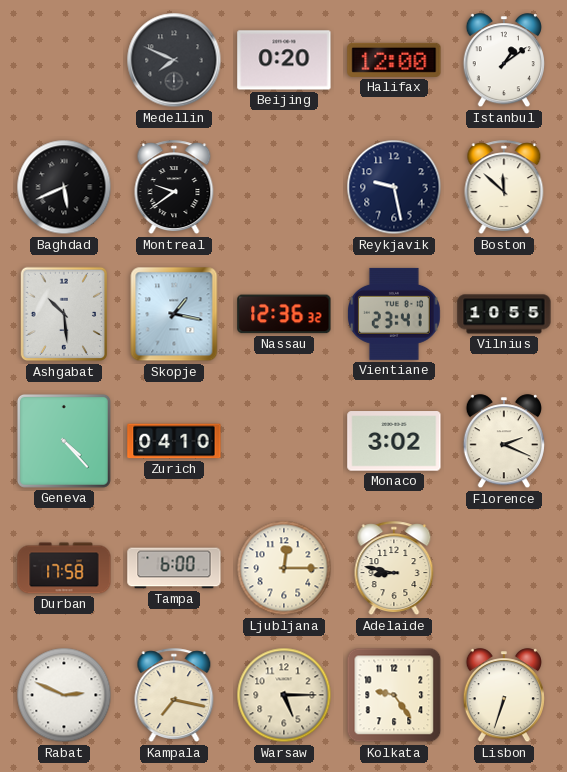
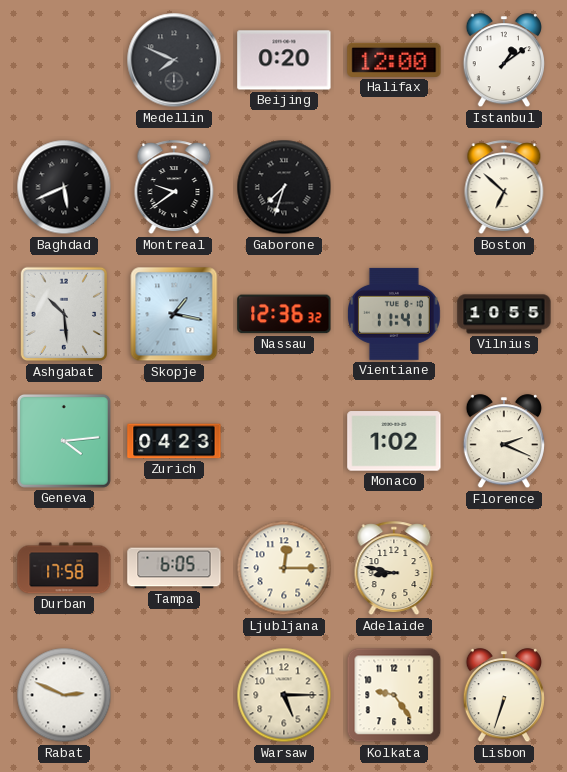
Gaborone: none -> 7:33 (284, 187)
Reykjavik: 9:28 -> none (394, 187)
Boston: 11:52 -> 6:52 (504, 188)
Vientiane: 23:41 -> 11:41 (395, 314)
Geneva: 4:23 -> 4:14 (64, 441)
Zurich: 04:10 -> 04:23 (174, 441)
Monaco: 3:02 -> 1:02 (394, 441)
Tampa: 6:00 -> 6:05 (174, 568)
Kampala: 7:17 -> none (174, 696)
